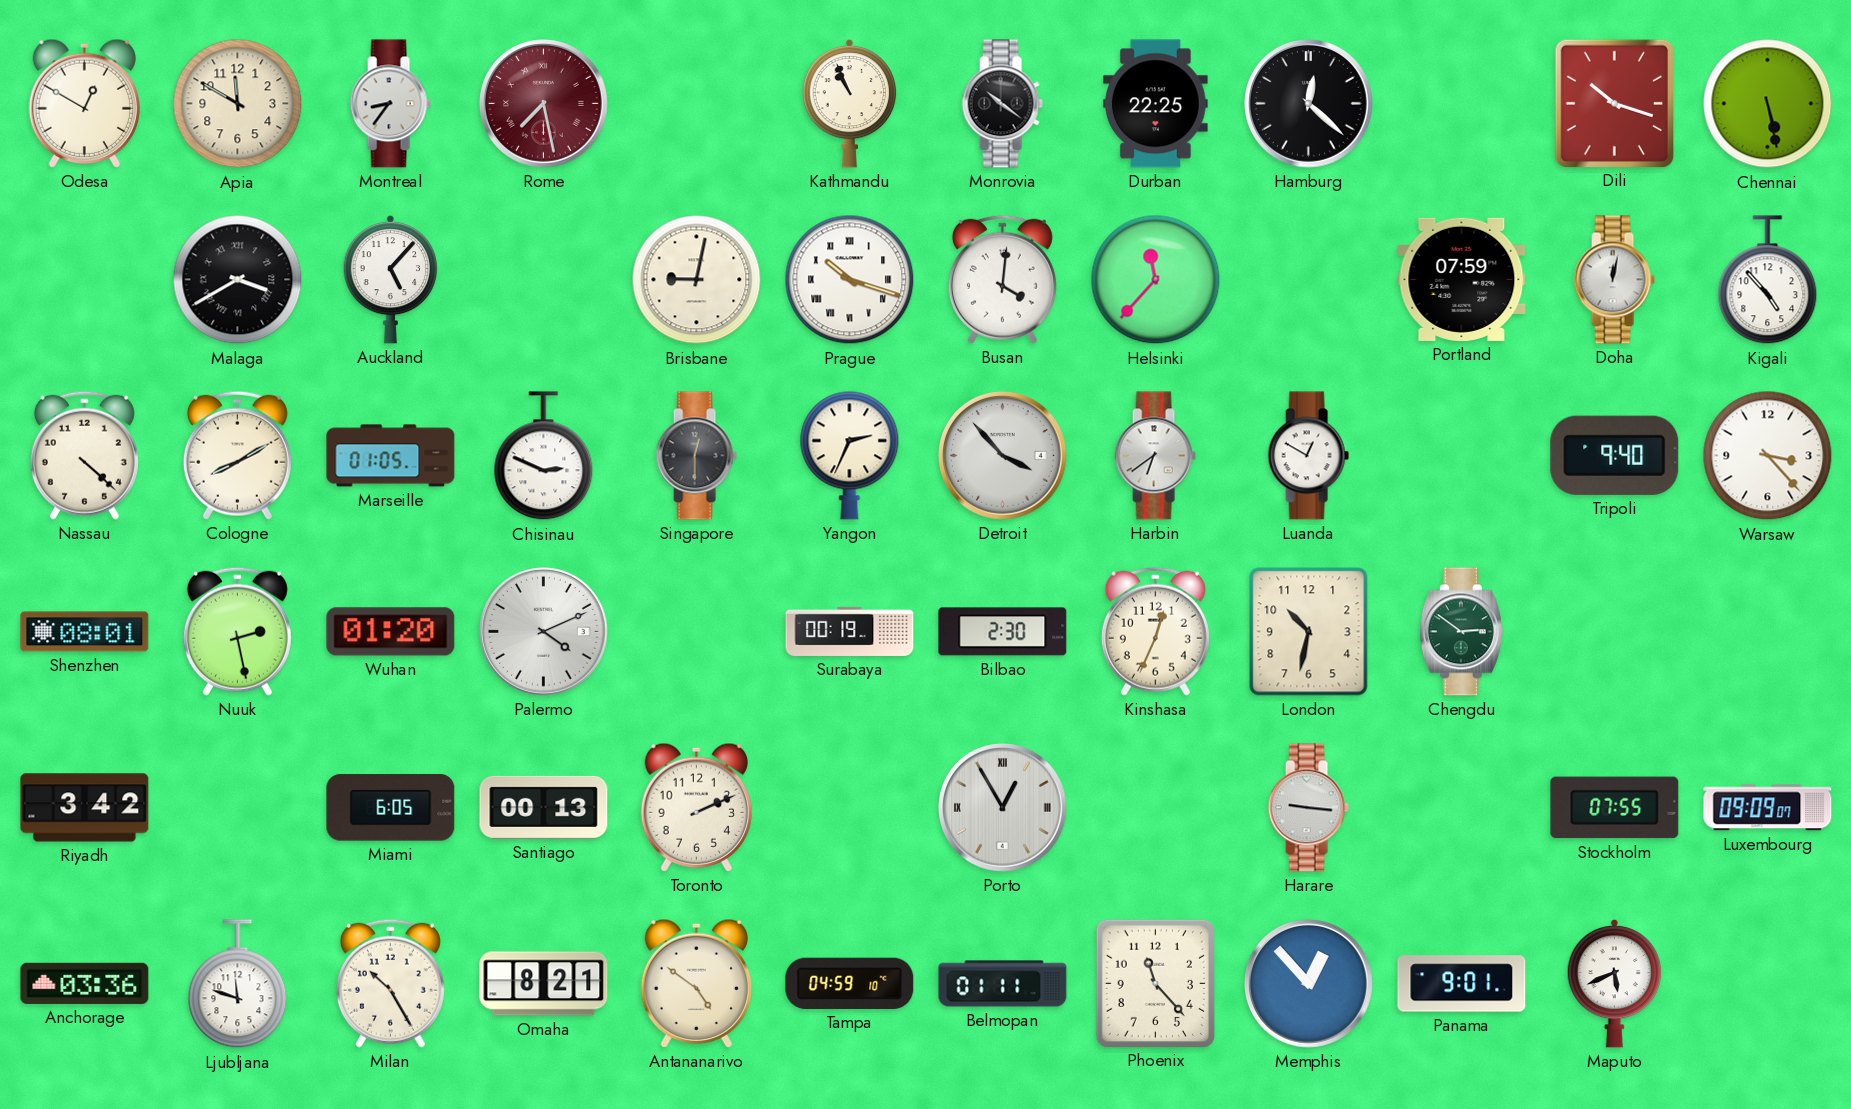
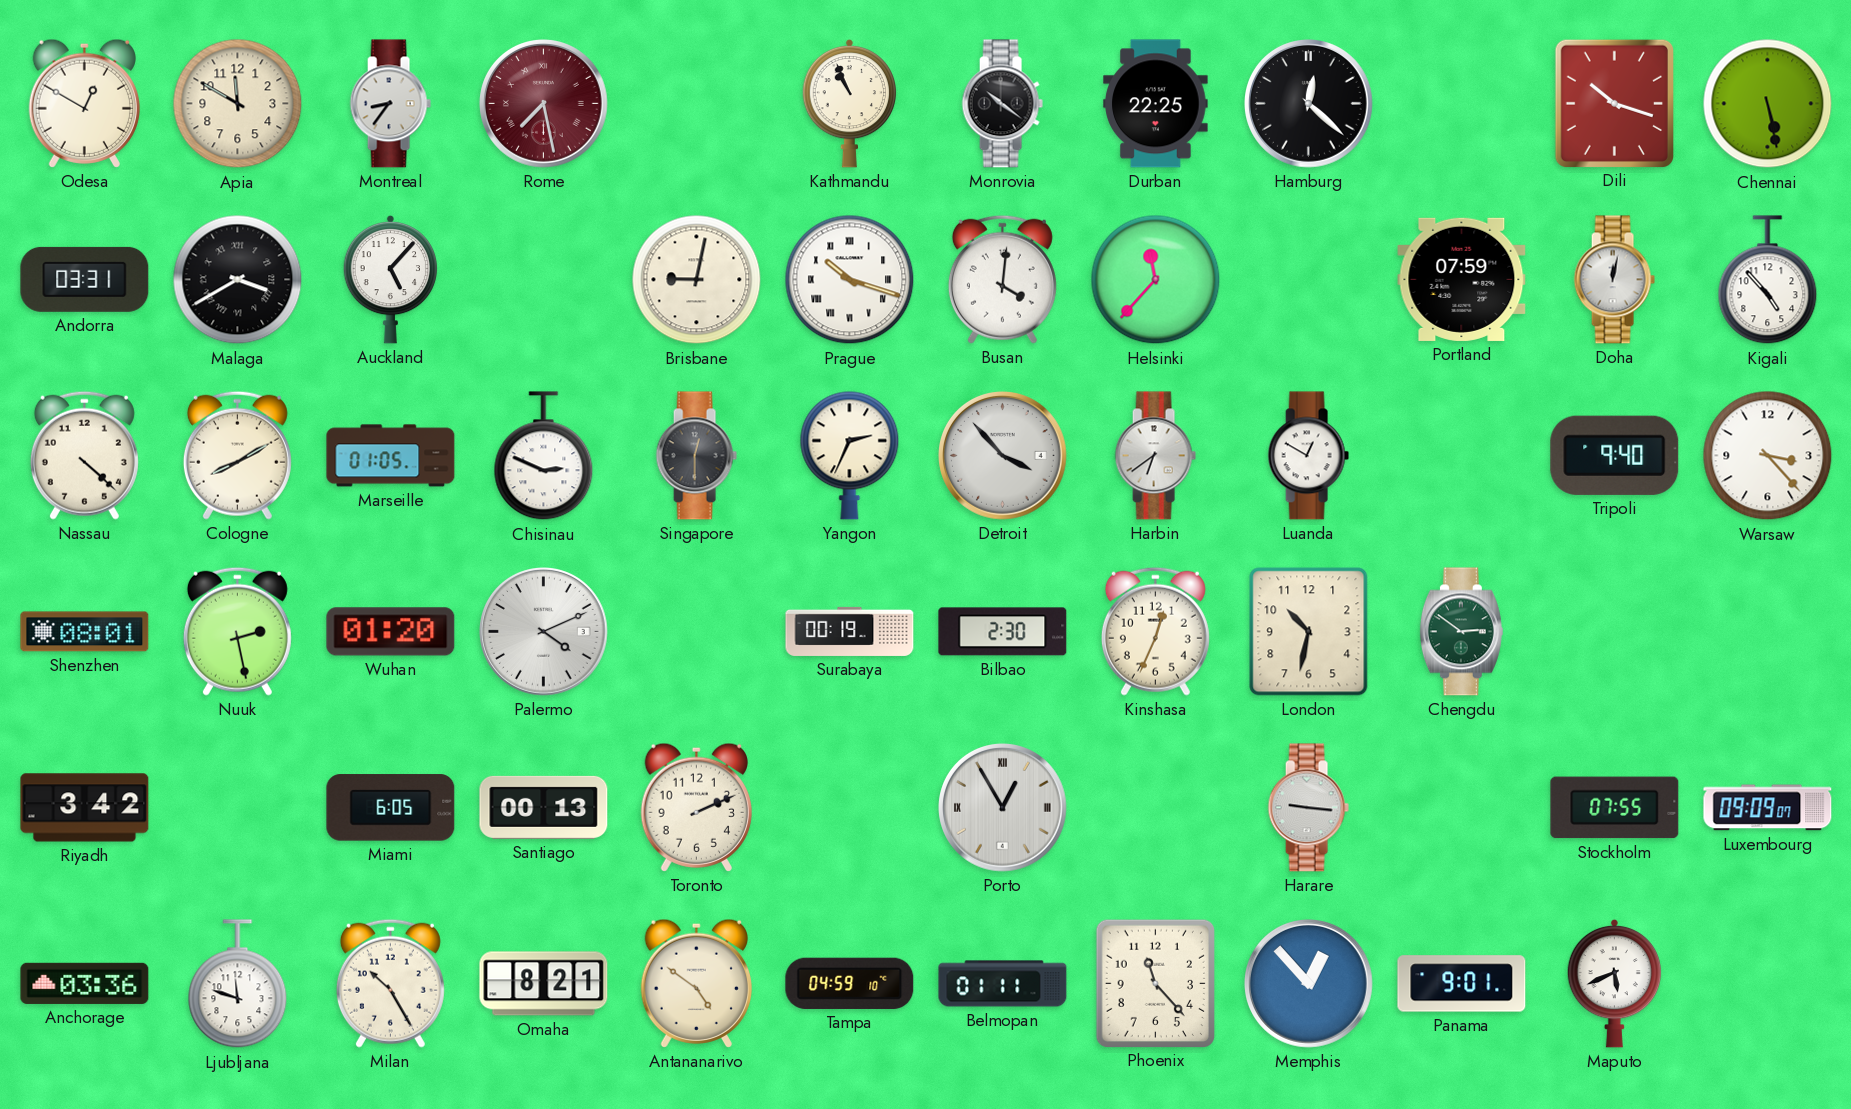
Andorra: none -> 03:31 (85, 279)
